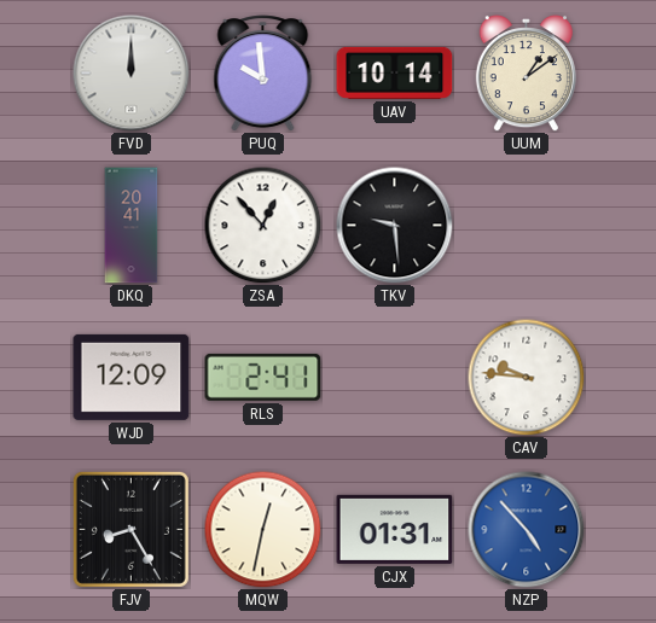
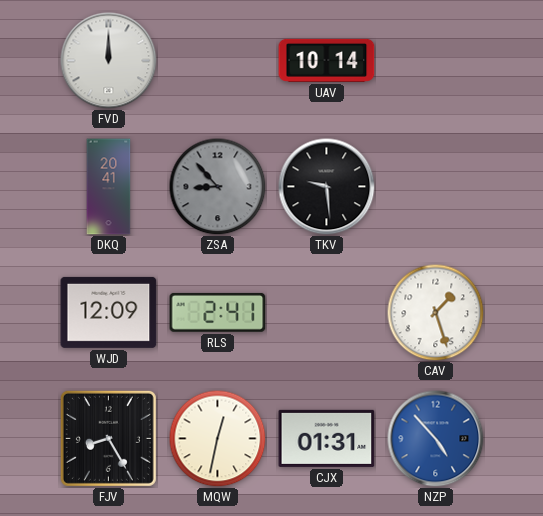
PUQ: 9:59 -> none (263, 74)
UUM: 1:09 -> none (526, 74)
ZSA: 12:53 -> 8:53 (217, 186)
ZSA dial: white -> grey (217, 186)
CAV: 9:46 -> 1:27 (435, 312)
